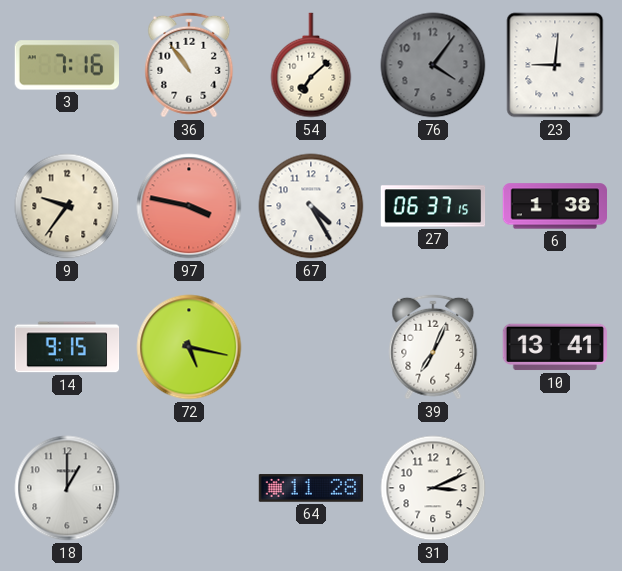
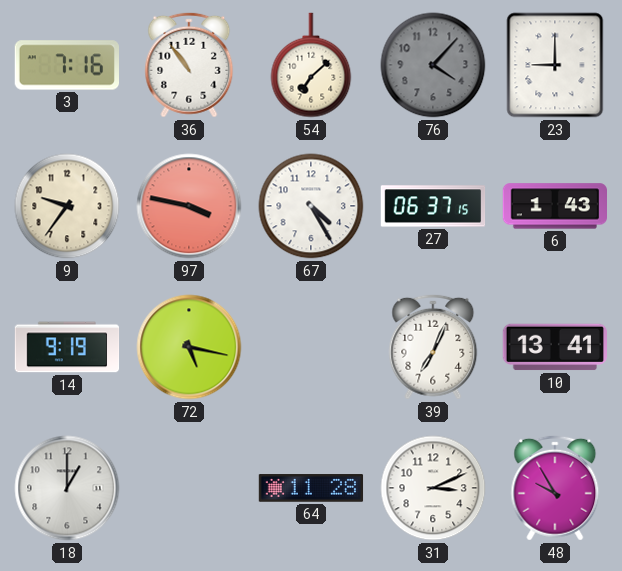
76: 4:06 -> 4:07 (433, 65)
23: 9:01 -> 9:00 (555, 65)
6: 1:38 -> 1:43 (554, 206)
14: 9:15 -> 9:19 (67, 347)
48: none -> 9:55 (555, 488)
